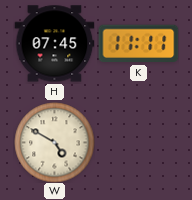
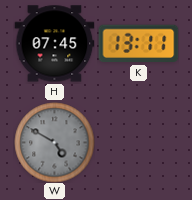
K: 11:11 -> 13:11 (138, 44)
W dial: cream -> grey (54, 142)
